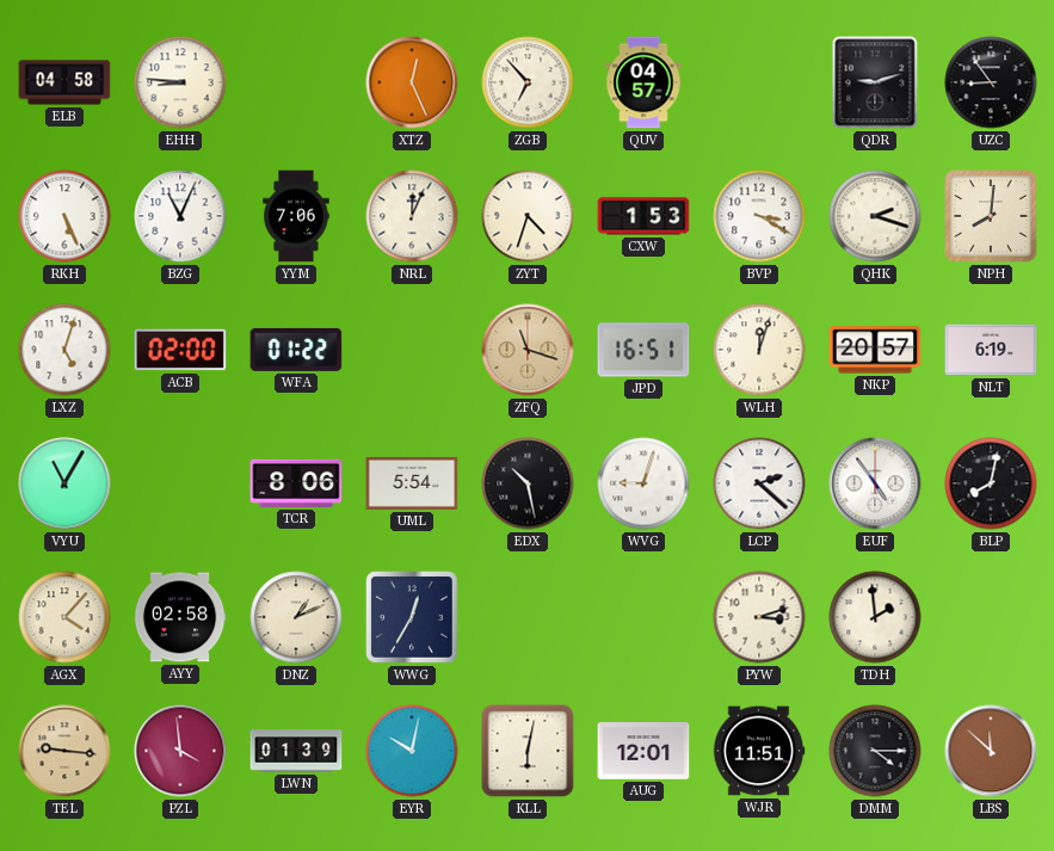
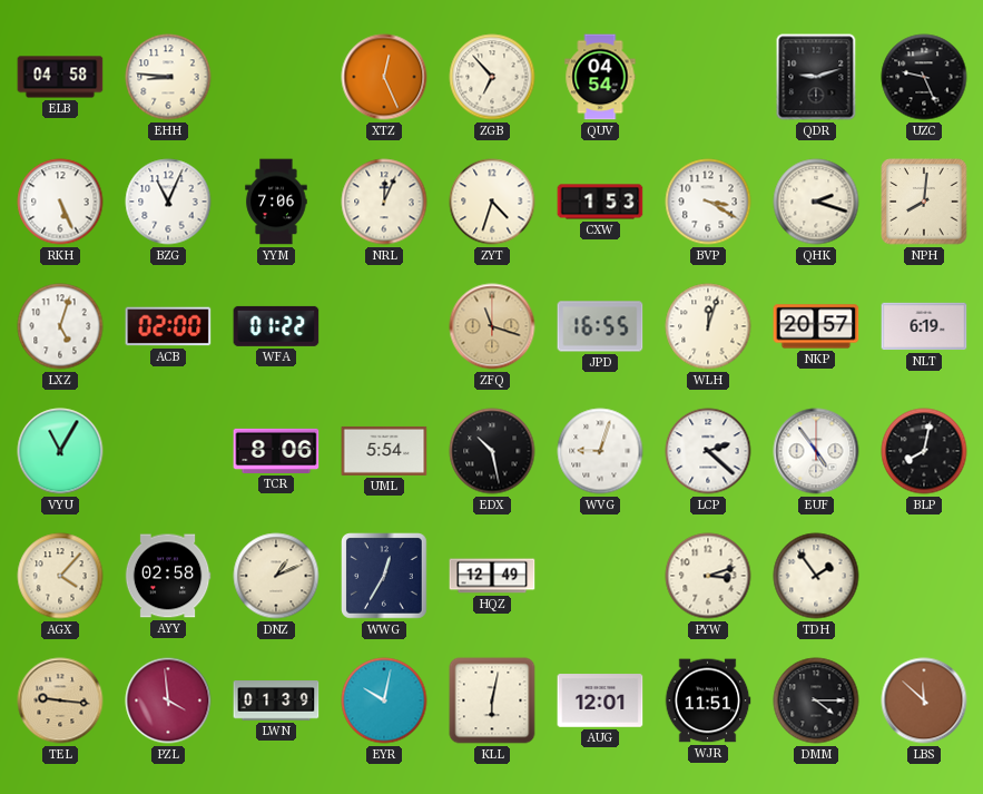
QUV: 04:57 -> 04:54 (600, 77)
UZC: 8:54 -> 9:26 (924, 77)
JPD: 16:51 -> 16:55 (600, 326)
HQZ: none -> 12:49 (492, 576)
TDH: 1:59 -> 1:54 (816, 576)
